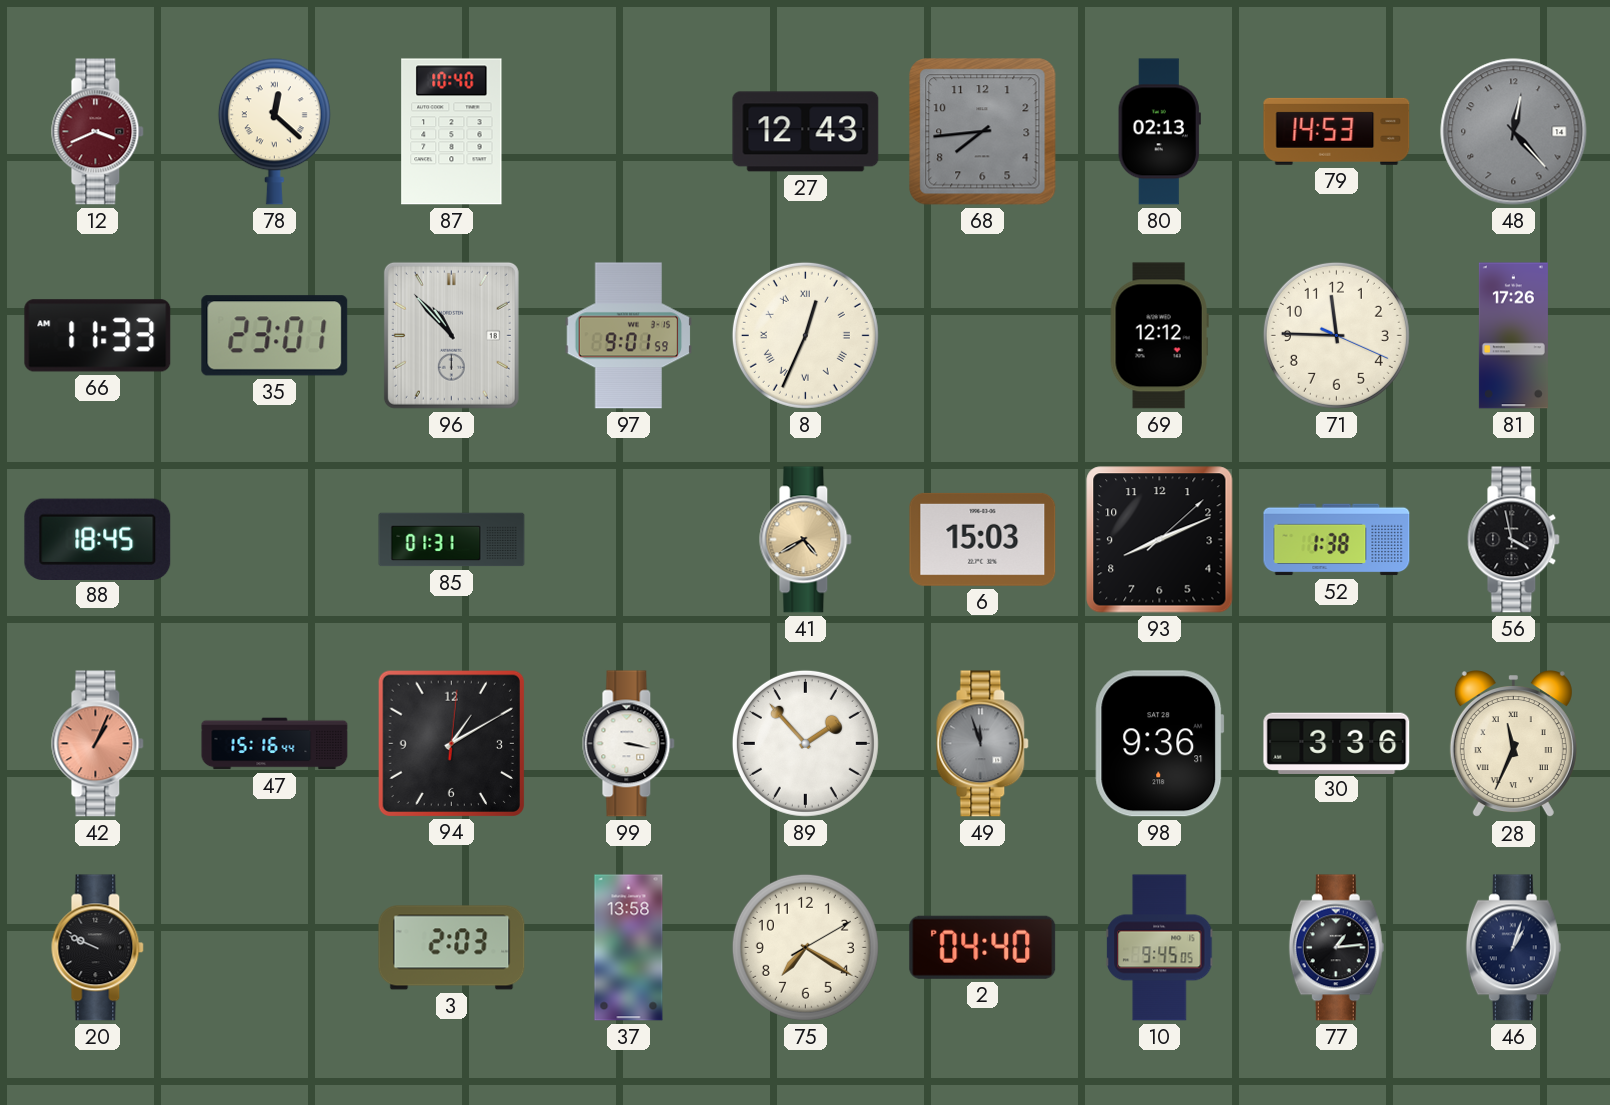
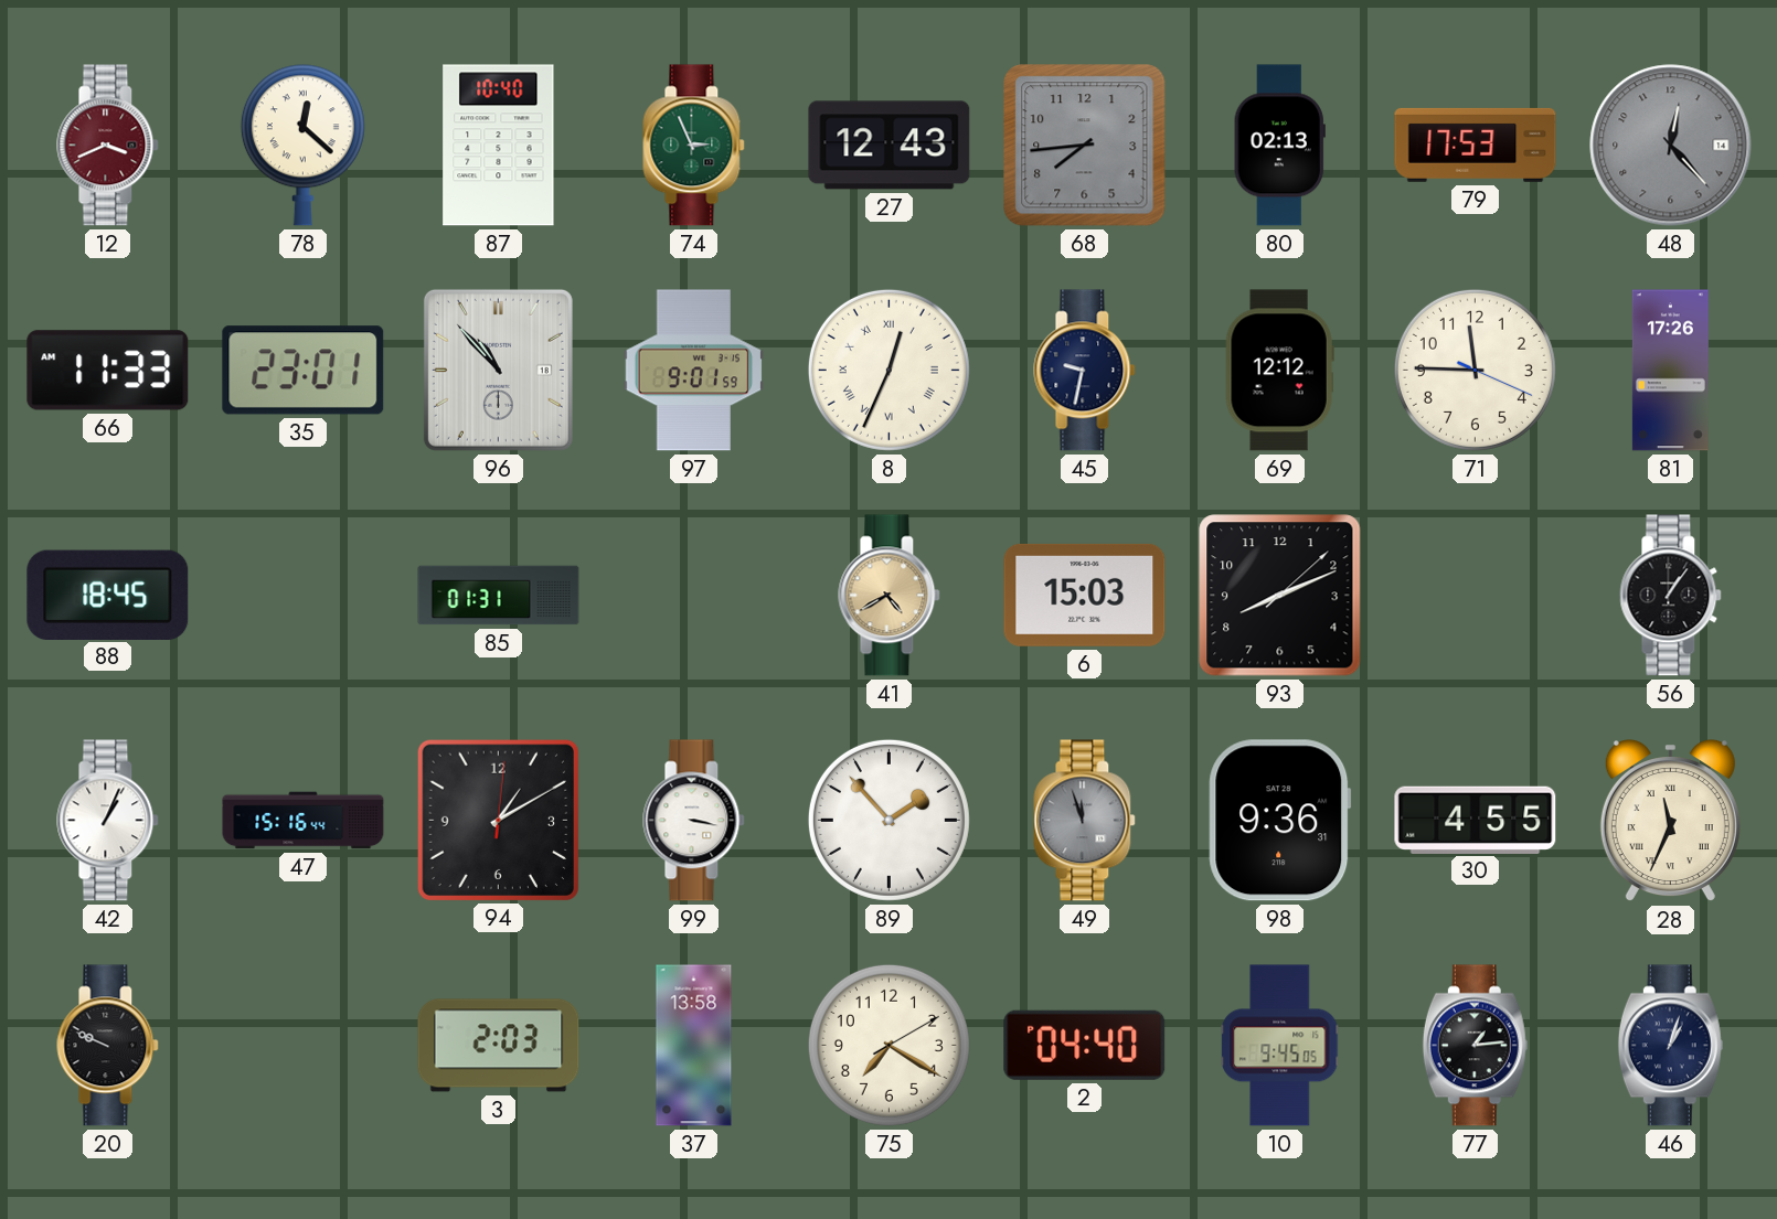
74: none -> 2:56 (694, 146)
79: 14:53 -> 17:53 (1476, 145)
45: none -> 9:32 (1085, 371)
52: 1:38 -> none (1337, 540)
56: 3:58 -> 1:06 (1671, 596)
42 dial: salmon -> white (108, 821)
30: 3:36 -> 4:55 (1476, 820)
